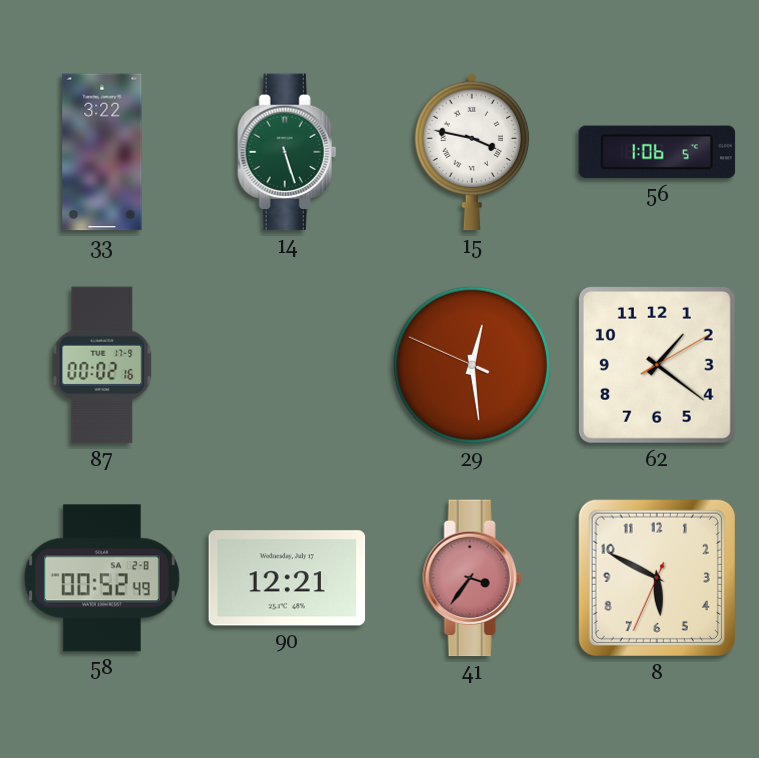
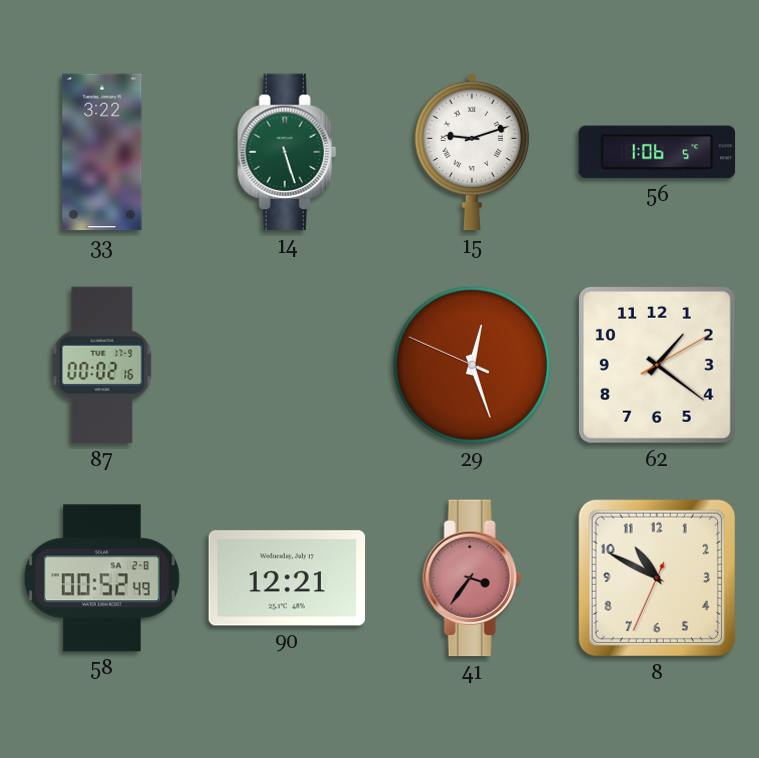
15: 3:47 -> 9:12 (472, 152)
29: 12:28 -> 12:26 (472, 365)
8: 5:49 -> 10:49 (657, 578)
